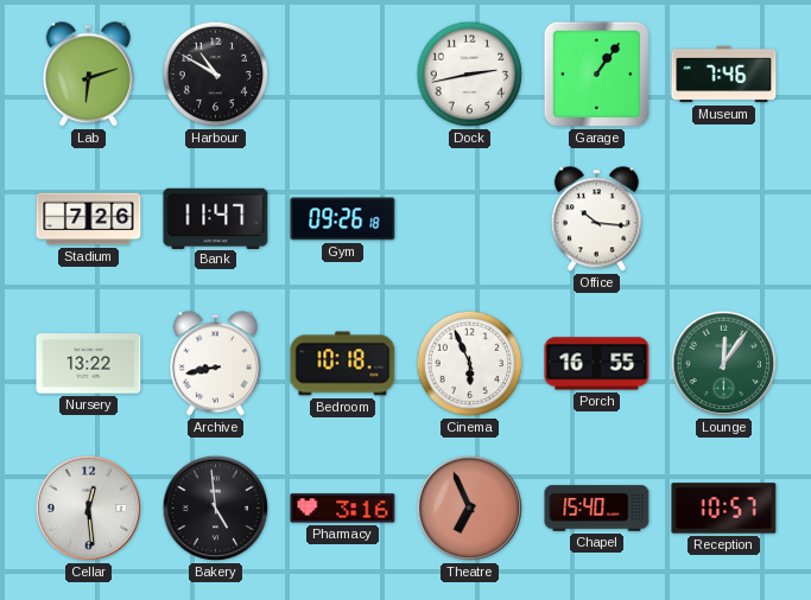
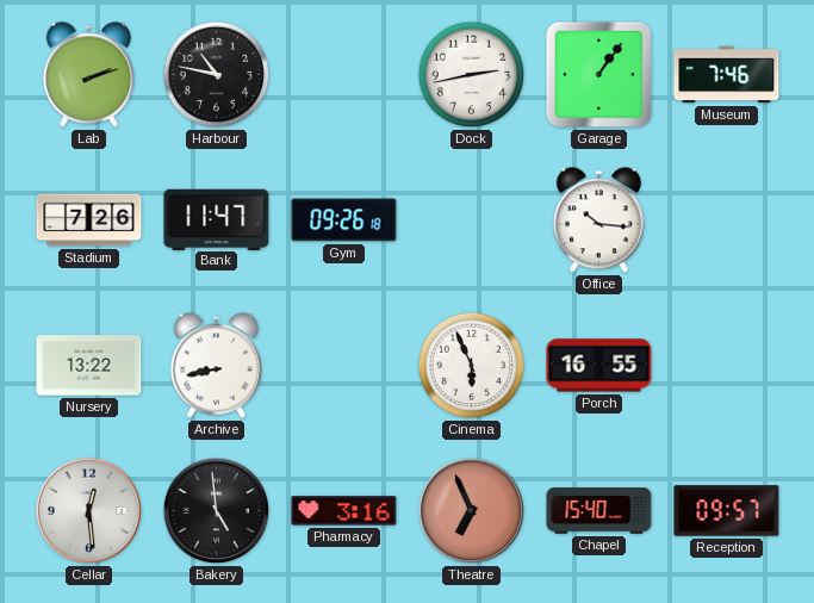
Lab: 6:12 -> 2:12 (88, 75)
Harbour: 10:50 -> 10:47 (217, 75)
Bedroom: 10:18 -> none (343, 364)
Lounge: 12:06 -> none (724, 364)
Reception: 10:57 -> 09:57 (727, 511)
